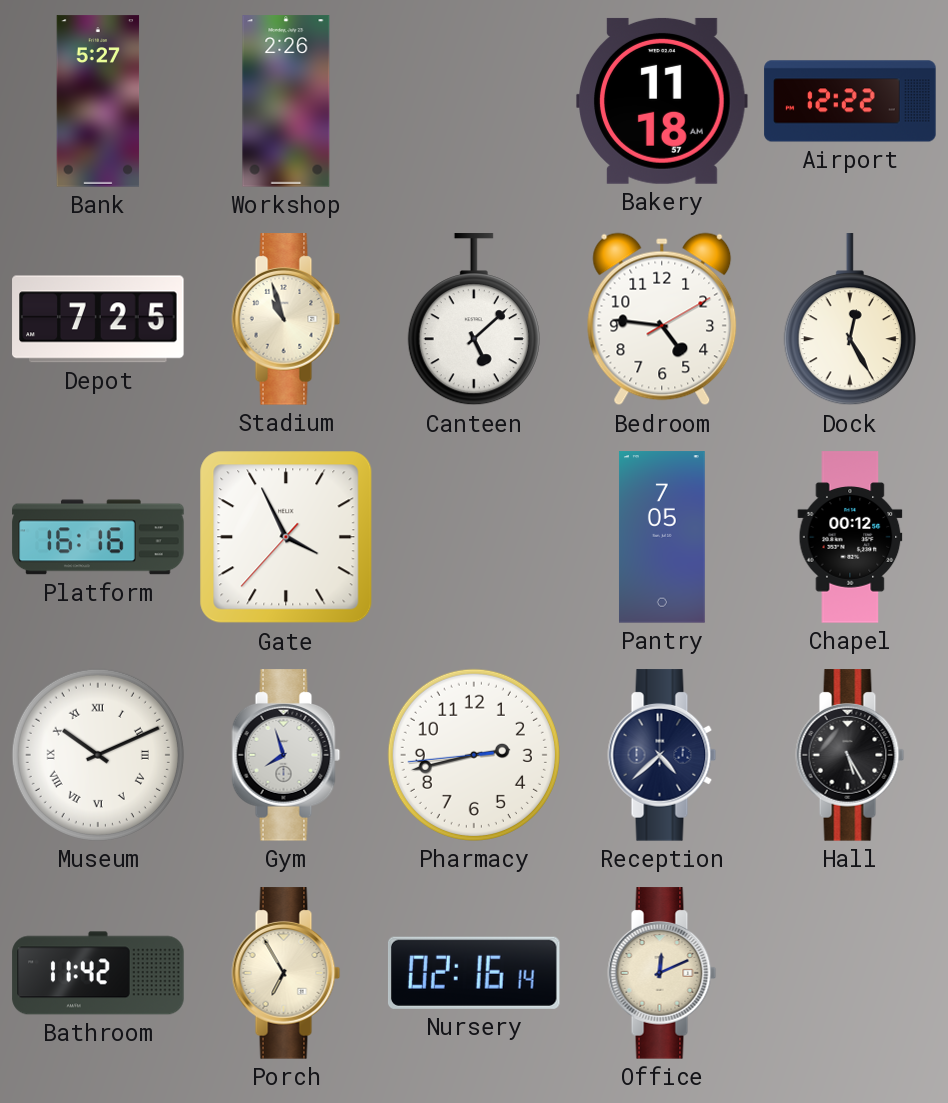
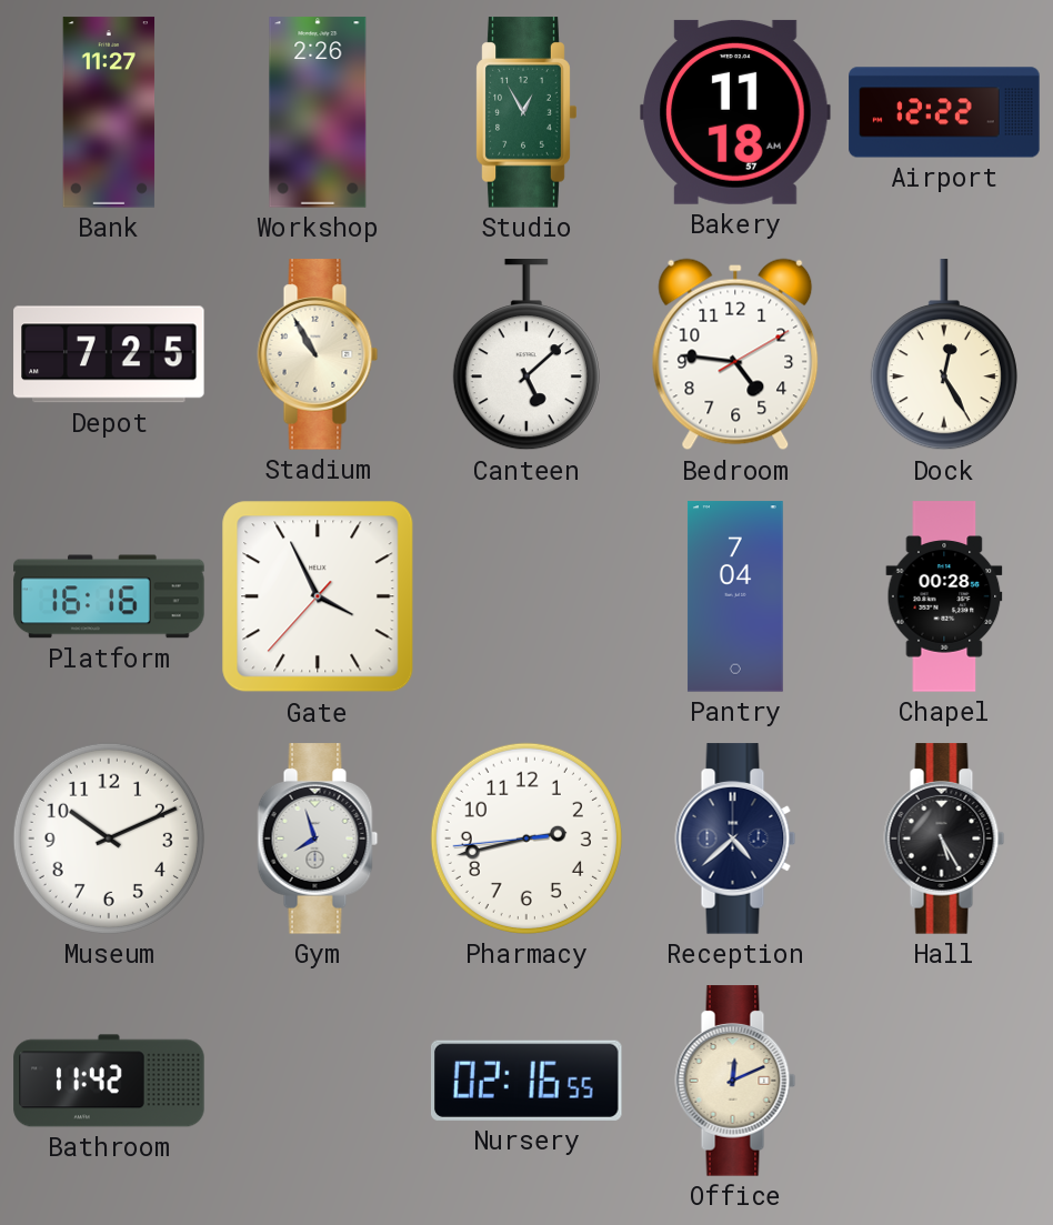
Bank: 5:27 -> 11:27 (109, 112)
Studio: none -> 12:55 (526, 112)
Stadium: 10:57 -> 10:55 (318, 354)
Pantry: 7:05 -> 7:04 (735, 596)
Chapel: 00:12 -> 00:28 (944, 596)
Museum numerals: Roman -> Arabic (109, 839)
Porch: 6:55 -> none (286, 973)
Nursery: 02:16:14 -> 02:16:55 (526, 1081)
